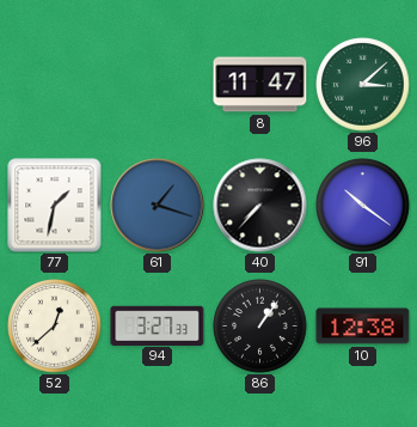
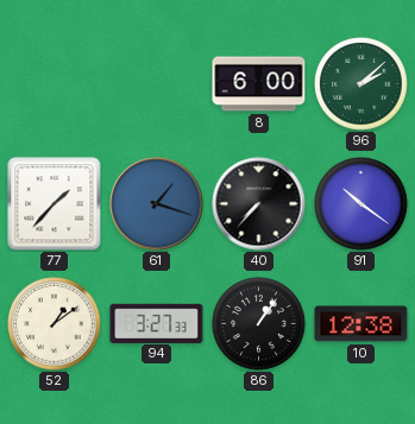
8: 11:47 -> 6:00 (259, 84)
96: 3:08 -> 2:08 (361, 84)
77: 1:32 -> 1:37 (55, 204)
52: 12:38 -> 1:09 (55, 324)
